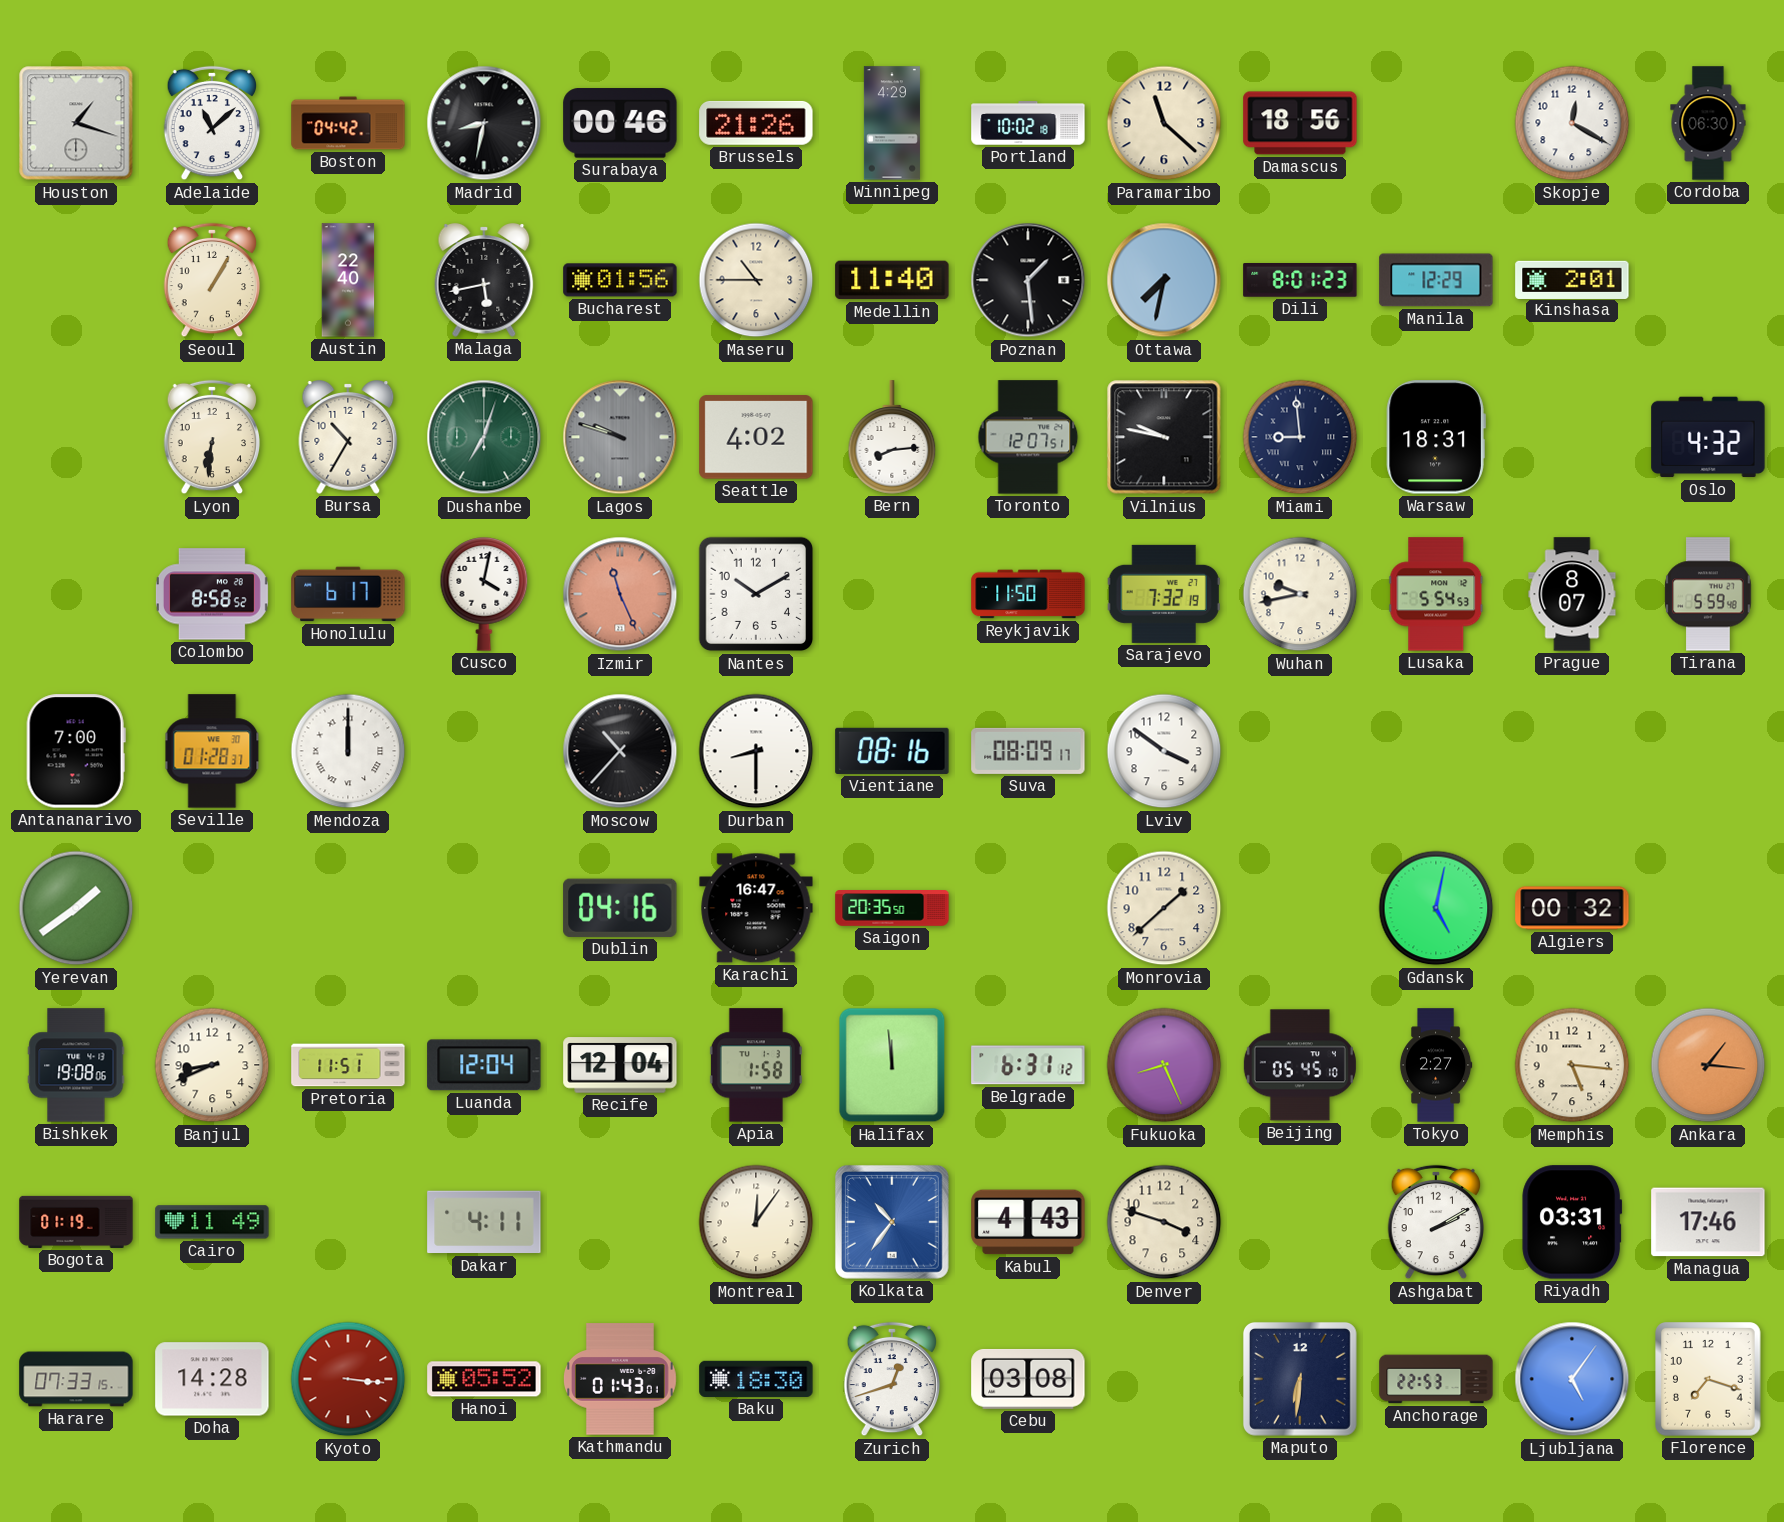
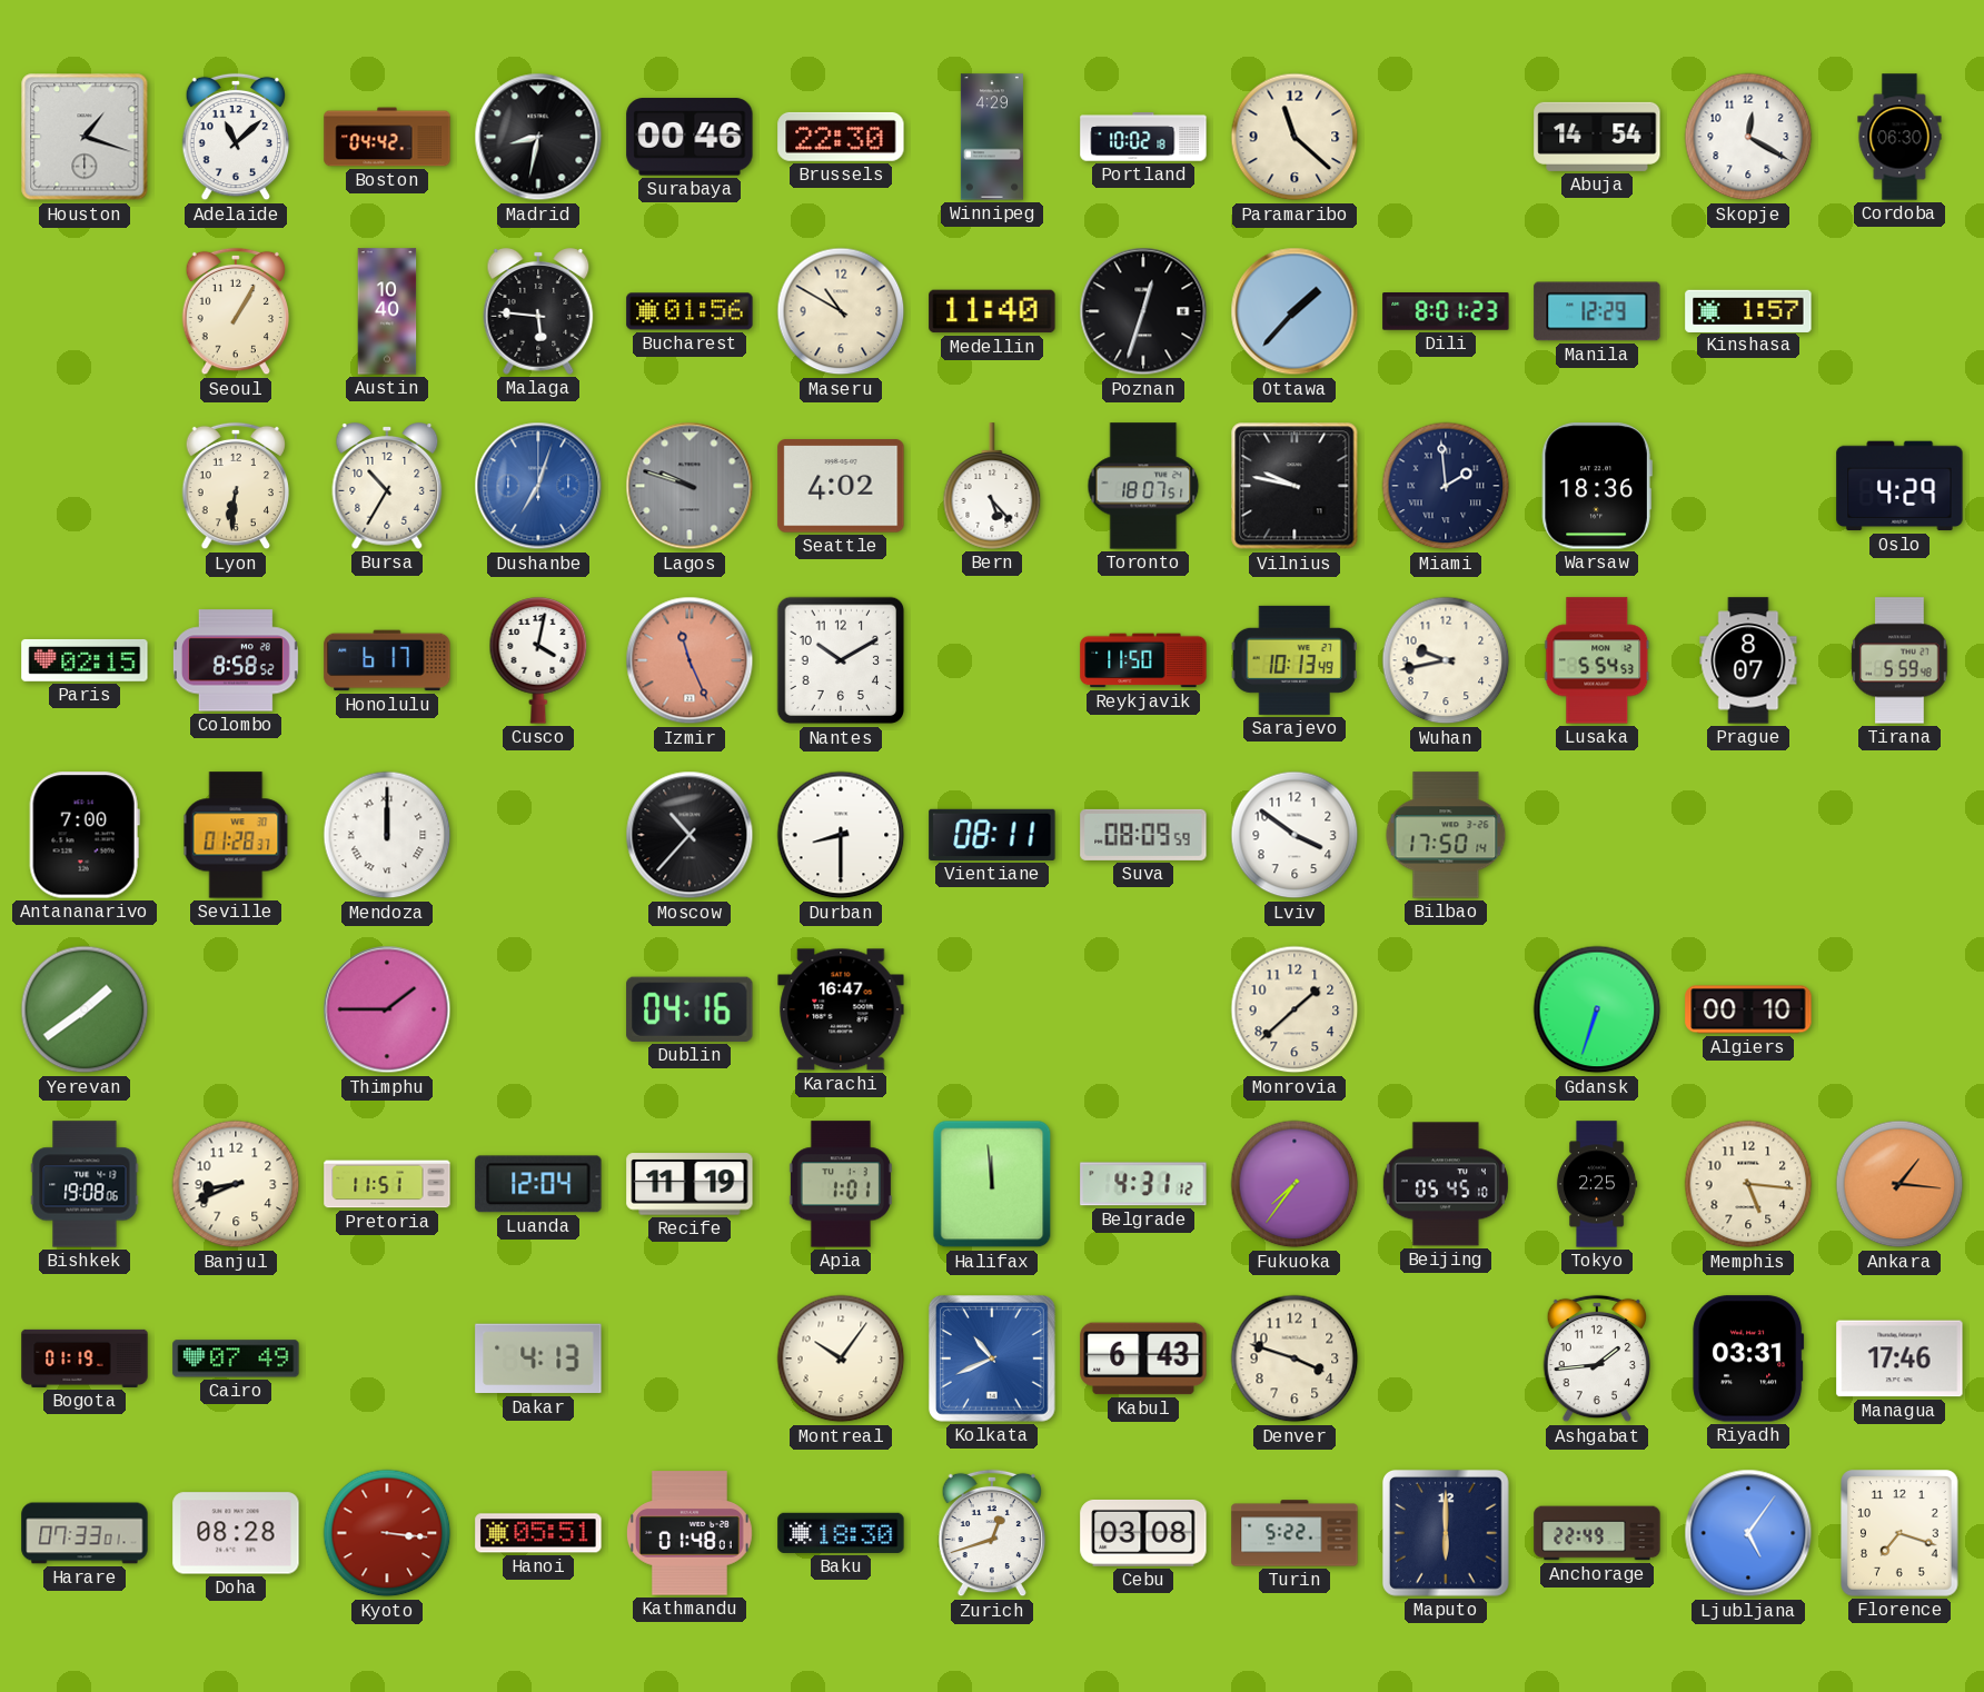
Brussels: 21:26 -> 22:30 (841, 137)
Damascus: 18:56 -> none (1300, 123)
Abuja: none -> 14:54 (1597, 137)
Austin: 22:40 -> 10:40 (387, 311)
Malaga: 5:43 -> 5:46 (538, 311)
Maseru: 10:45 -> 10:50 (841, 311)
Poznan: 1:29 -> 12:33 (1143, 311)
Ottawa: 7:32 -> 1:37 (1294, 311)
Kinshasa: 2:01 -> 1:57 (1748, 310)
Dushanbe dial: green -> blue (538, 486)
Bern: 8:14 -> 5:23 (992, 486)
Toronto: 12:07 -> 18:07 (1143, 486)
Miami: 8:59 -> 1:59 (1446, 486)
Warsaw: 18:31 -> 18:36 (1597, 486)
Oslo: 4:32 -> 4:29 (1899, 486)
Paris: none -> 02:15 (85, 660)
Sarajevo: 7:32 -> 10:13 (1294, 660)
Vientiane: 08:16 -> 08:11 (992, 835)
Suva: 08:09:17 -> 08:09:59 (1143, 835)
Bilbao: none -> 17:50 (1446, 835)
Thimphu: none -> 1:45 (387, 1009)
Saigon: 20:35 -> none (892, 909)
Gdansk: 5:02 -> 6:33 (1597, 1009)
Algiers: 00:32 -> 00:10 (1748, 1009)
Recife: 12:04 -> 11:19 (690, 1184)
Apia: 1:58 -> 1:01 (841, 1184)
Belgrade: 6:31 -> 4:31 (1143, 1184)
Fukuoka: 8:26 -> 7:36 (1294, 1184)
Tokyo: 2:27 -> 2:25 (1597, 1184)
Cairo: 11:49 -> 07:49 (236, 1358)
Dakar: 4:11 -> 4:13 (538, 1358)
Montreal: 12:06 -> 10:06 (841, 1358)
Kolkata: 10:36 -> 10:41 (992, 1358)
Kabul: 4:43 -> 6:43 (1143, 1358)
Ashgabat: 2:10 -> 1:44 (1597, 1358)
Harare: 07:33:15 -> 07:33:01 (85, 1533)
Doha: 14:28 -> 08:28 (236, 1533)
Hanoi: 05:52 -> 05:51 (538, 1533)
Kathmandu: 01:43 -> 01:48 (690, 1533)
Turin: none -> 5:22 (1294, 1533)
Maputo: 6:31 -> 6:00 (1446, 1533)
Anchorage: 22:53 -> 22:49 (1597, 1533)
